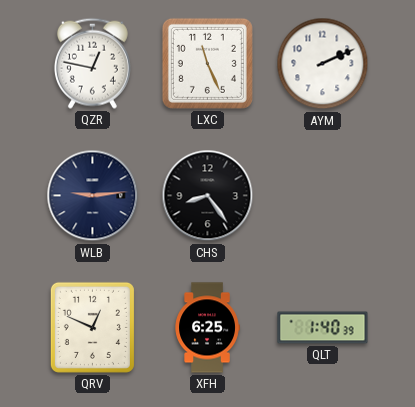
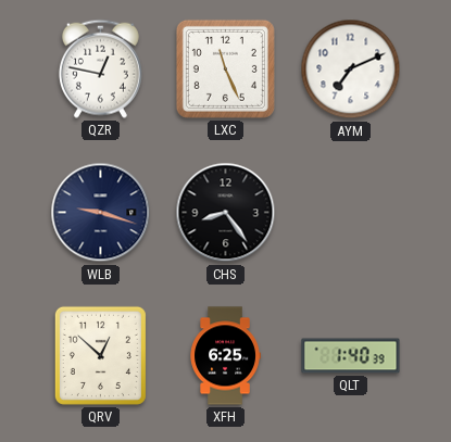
AYM: 2:11 -> 7:11 (351, 70)
WLB: 9:14 -> 9:18 (101, 213)
QRV: 12:49 -> 12:52 (100, 355)
